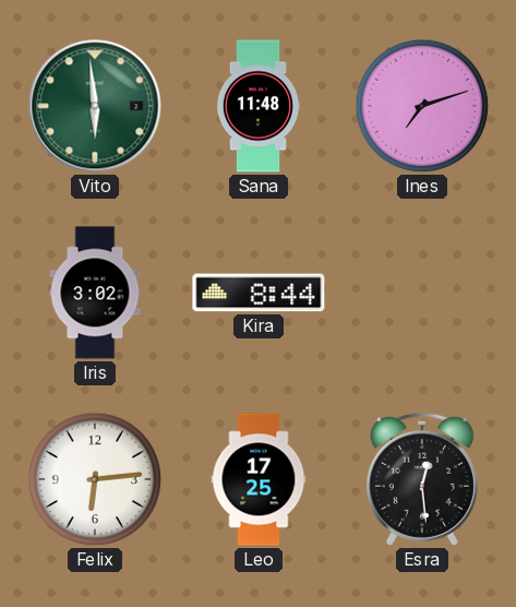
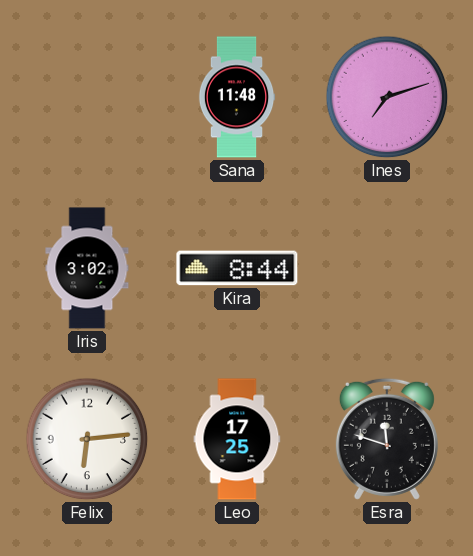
Vito: 5:59 -> none (95, 106)
Esra: 12:29 -> 11:48 (387, 439)
